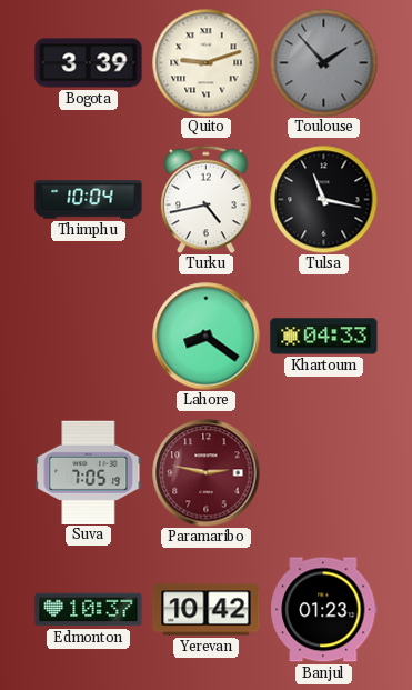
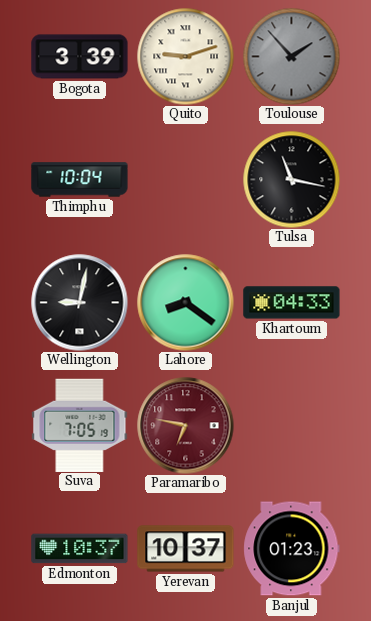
Turku: 4:43 -> none (207, 199)
Wellington: none -> 9:02 (80, 303)
Paramaribo: 2:47 -> 6:47 (186, 426)
Yerevan: 10:42 -> 10:37 (186, 549)
